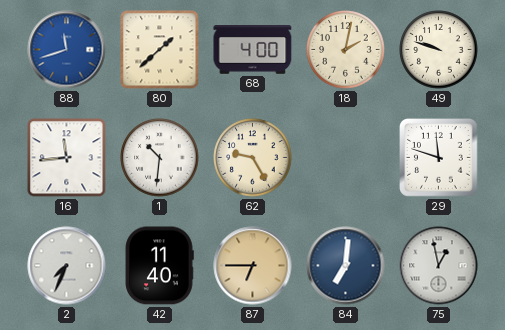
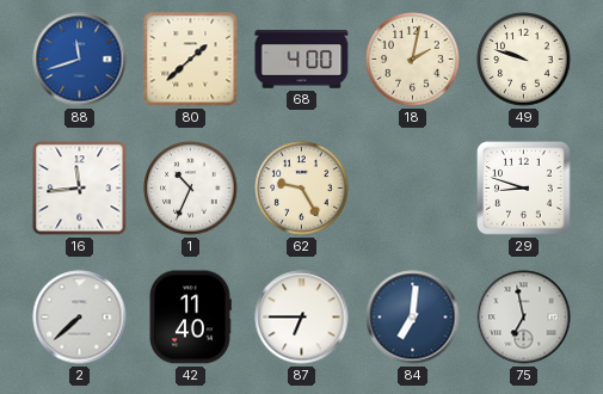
1: 10:31 -> 10:34 (191, 189)
29: 11:48 -> 8:48 (524, 189)
2: 7:34 -> 7:38 (80, 318)
87 dial: champagne -> white (302, 318)
75: 12:58 -> 6:58 (524, 318)
